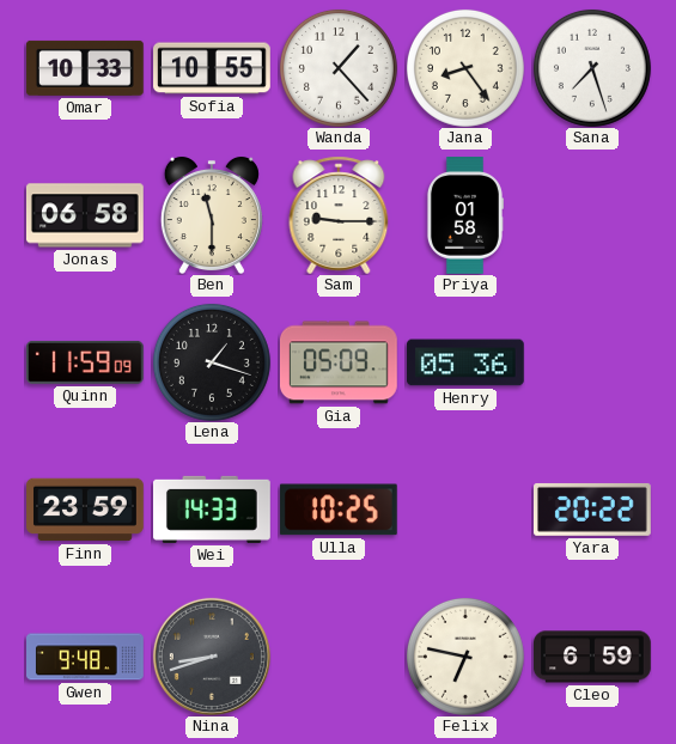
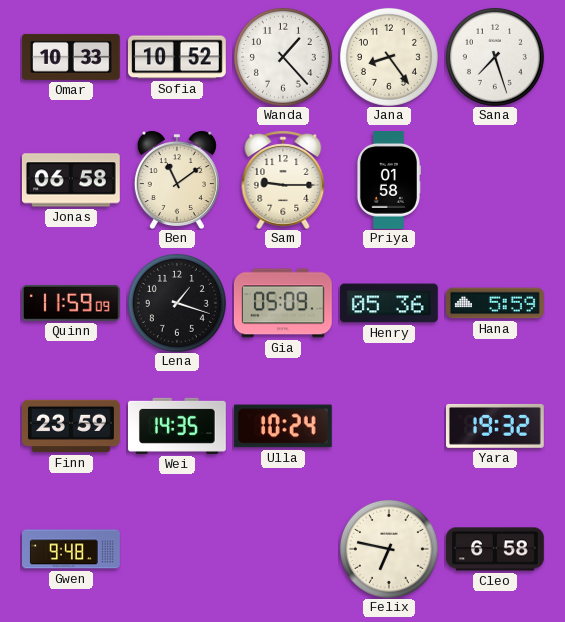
Sofia: 10:55 -> 10:52 (178, 57)
Ben: 11:30 -> 11:09 (177, 180)
Hana: none -> 5:59 (496, 303)
Wei: 14:33 -> 14:35 (178, 426)
Ulla: 10:25 -> 10:24 (283, 426)
Yara: 20:22 -> 19:32 (496, 426)
Nina: 8:42 -> none (212, 657)
Cleo: 6:59 -> 6:58 (496, 549)
